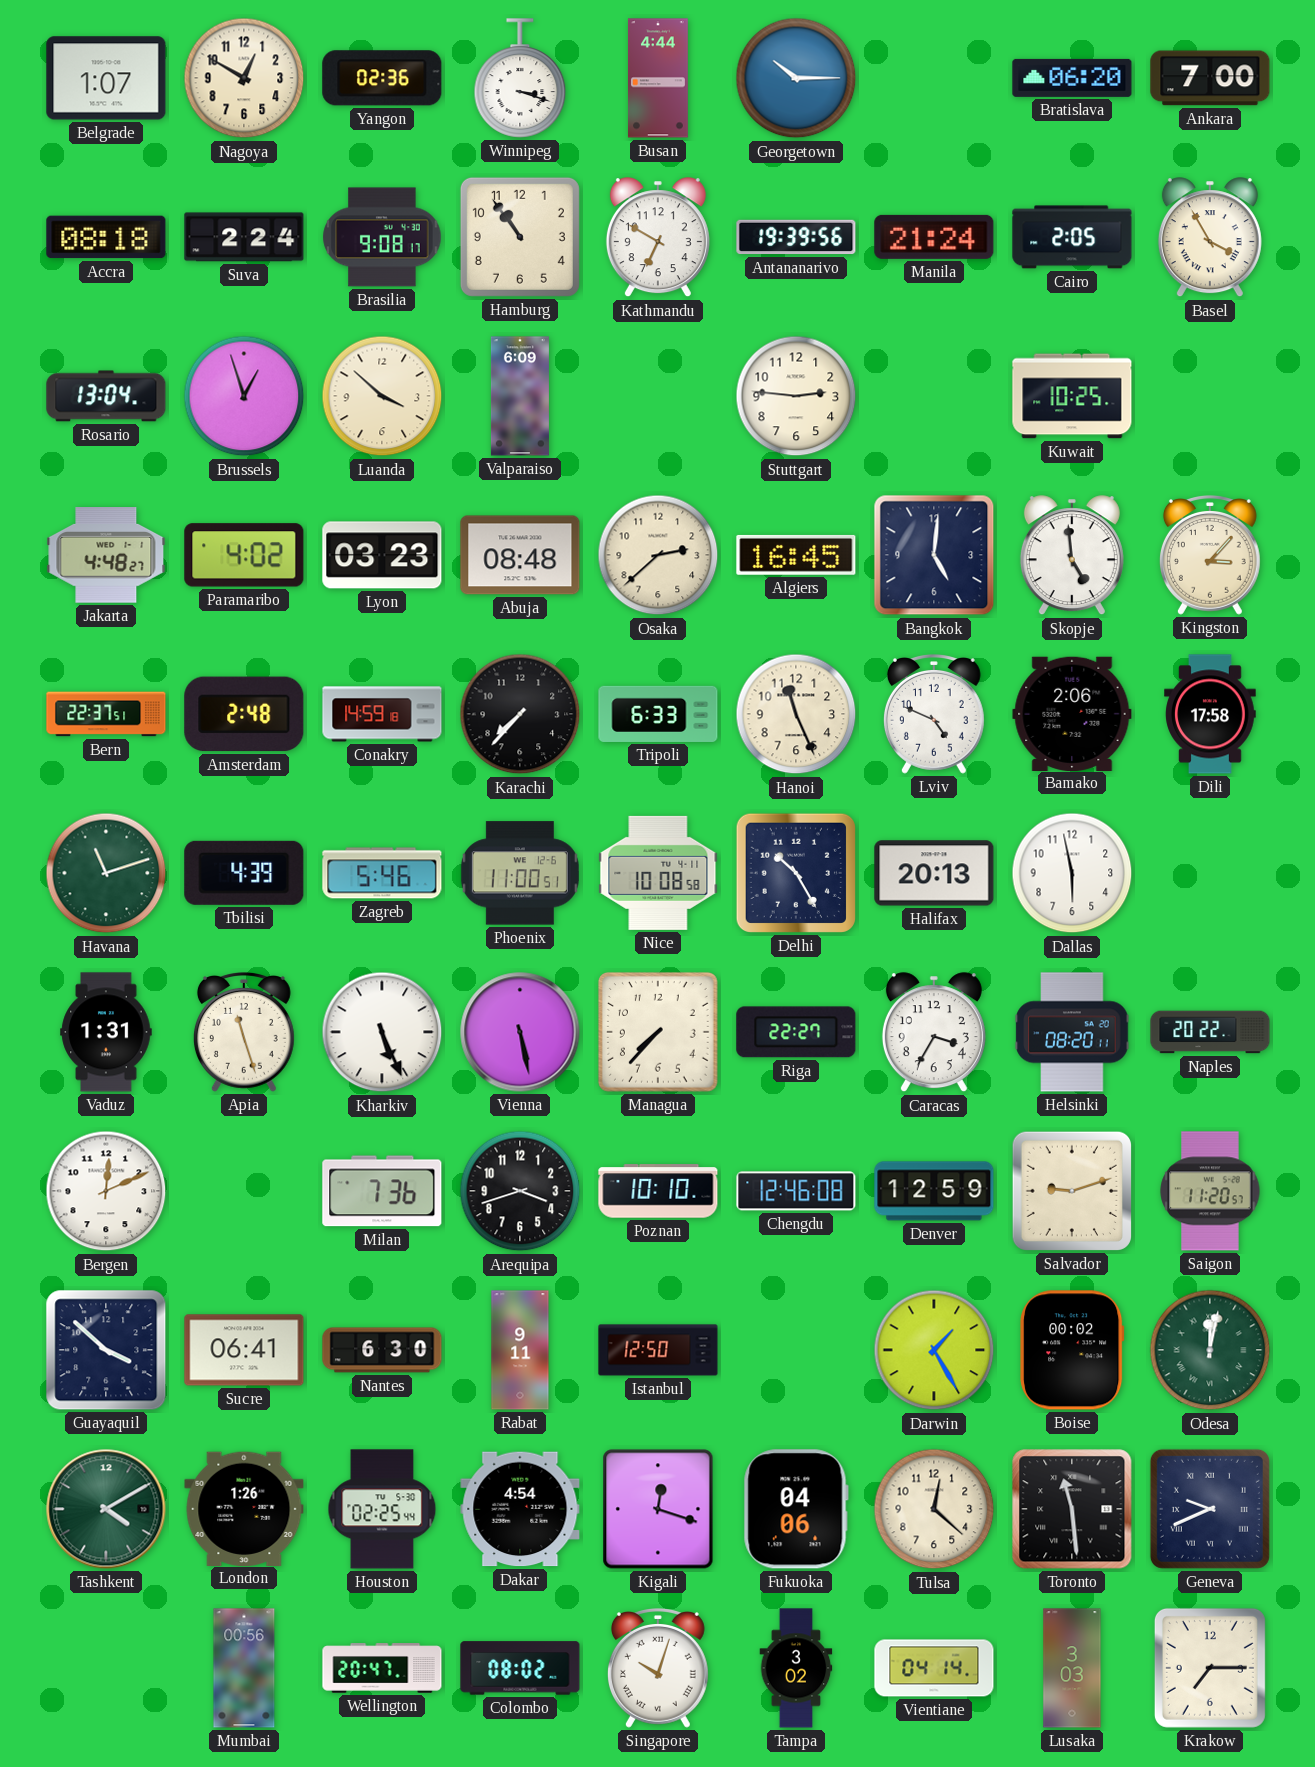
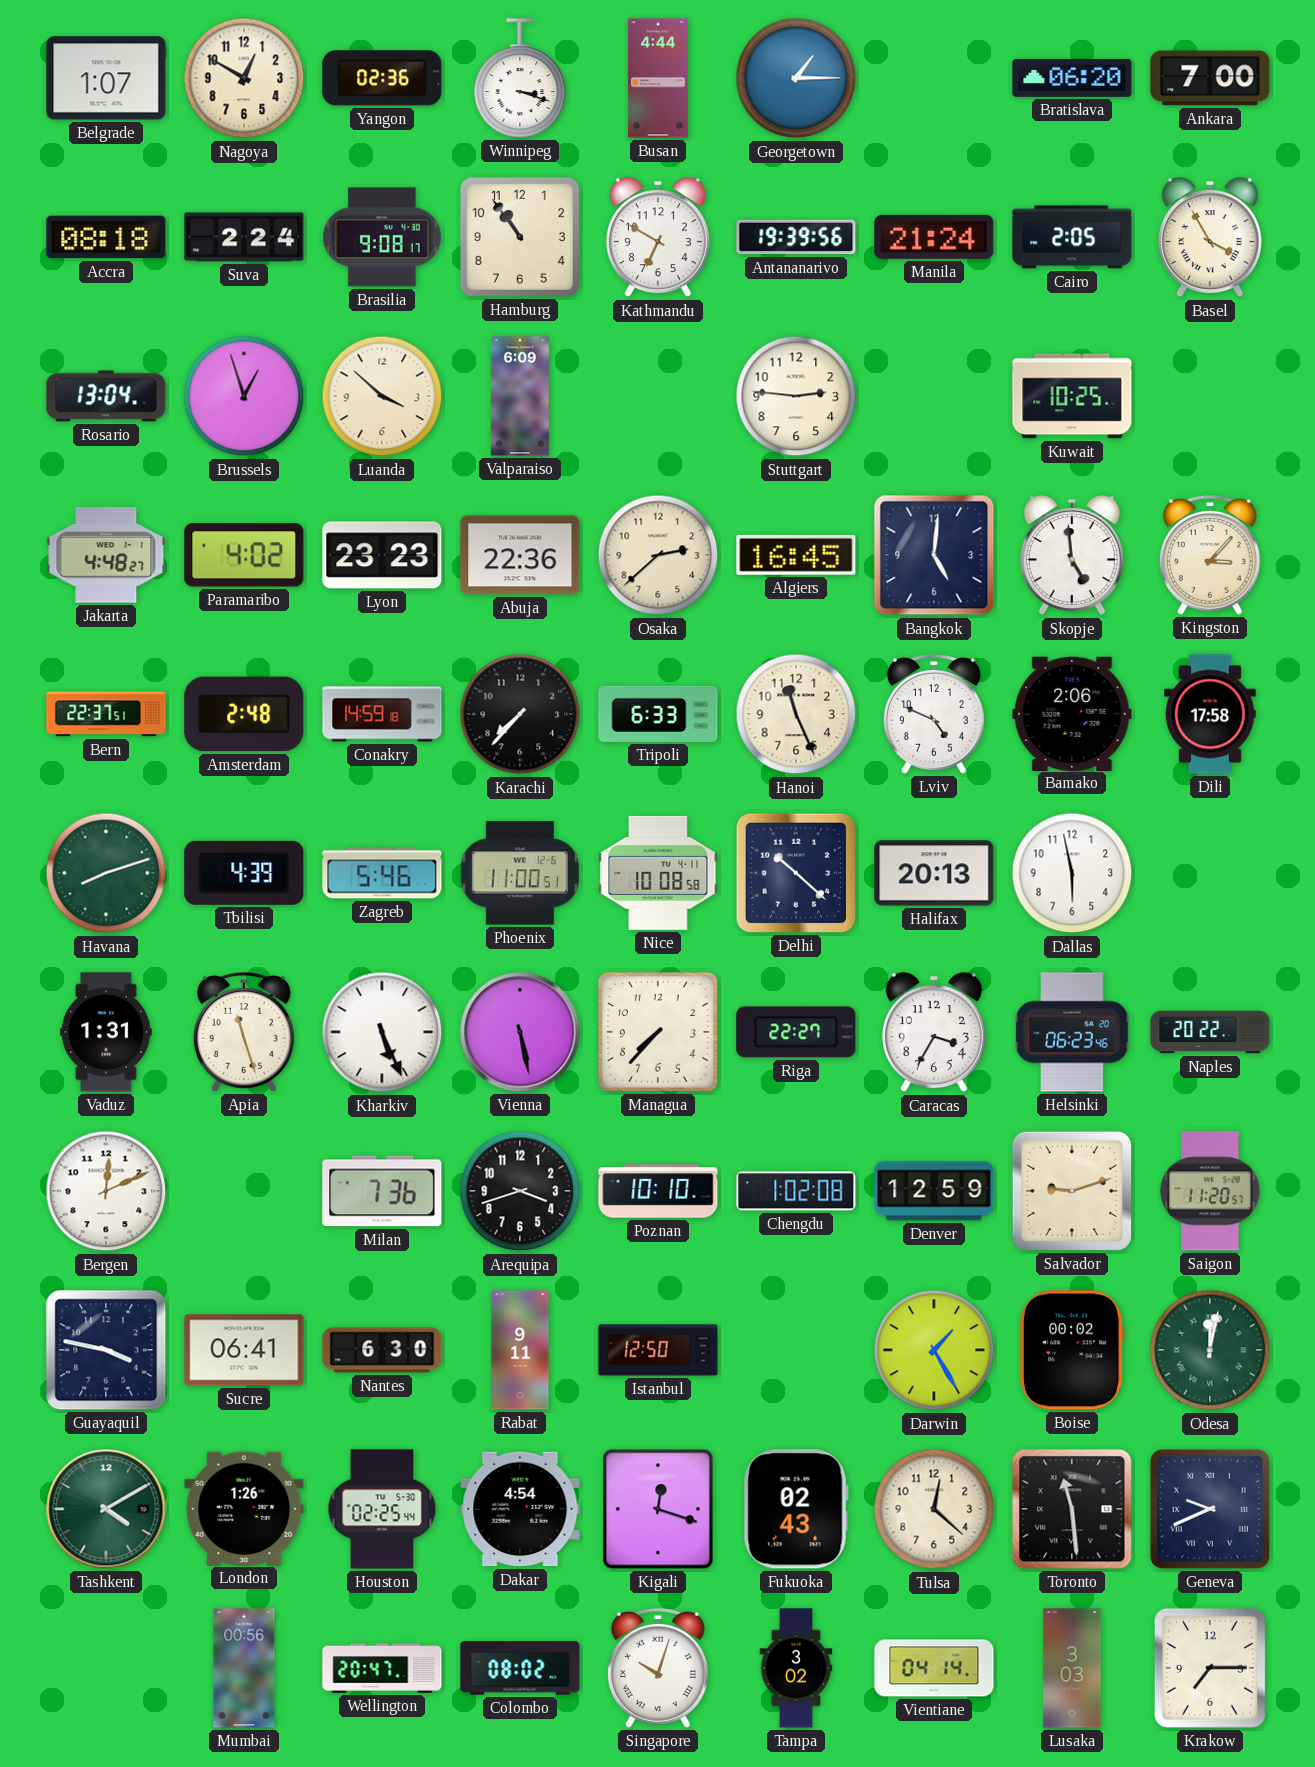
Georgetown: 10:15 -> 1:15 (796, 78)
Lyon: 03:23 -> 23:23 (382, 555)
Abuja: 08:48 -> 22:36 (520, 555)
Havana: 11:12 -> 8:12 (106, 873)
Delhi: 10:25 -> 10:22 (795, 873)
Helsinki: 08:20 -> 06:23 (1072, 1032)
Chengdu: 12:46 -> 1:02 (796, 1191)
Guayaquil: 3:52 -> 3:47 (106, 1350)
Fukuoka: 04:06 -> 02:43 (796, 1509)
